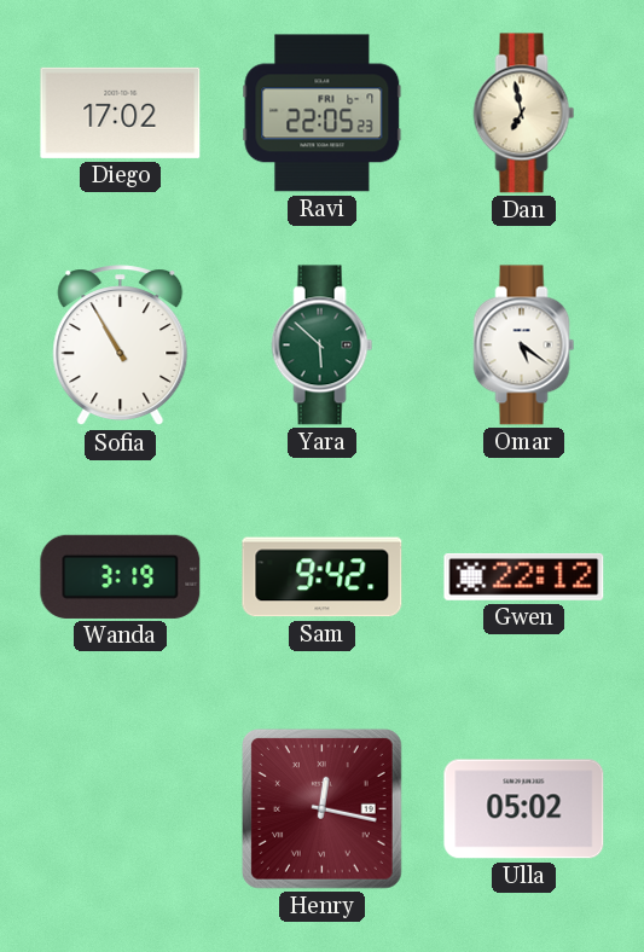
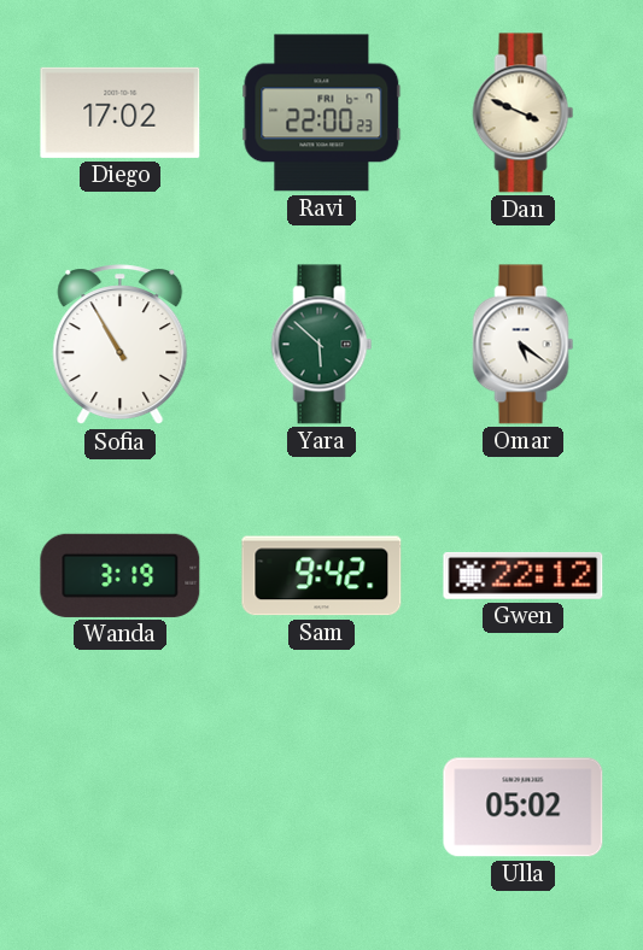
Ravi: 22:05 -> 22:00 (322, 113)
Dan: 6:58 -> 3:49 (524, 113)
Henry: 12:17 -> none (321, 808)
